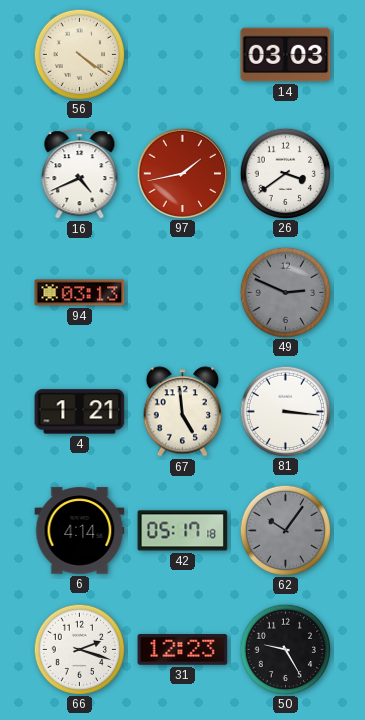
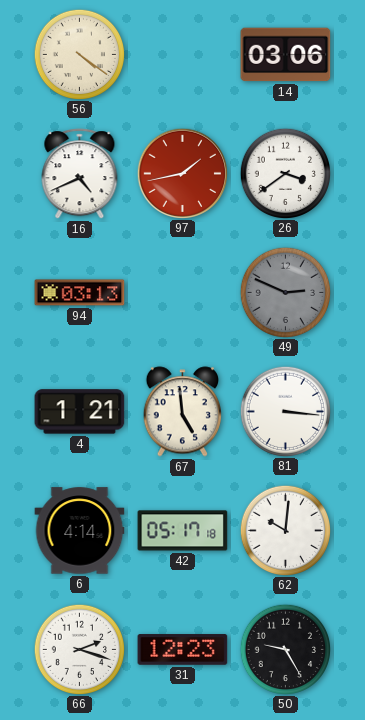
14: 03:03 -> 03:06 (286, 55)
62: 10:06 -> 10:01 (285, 530)
62 dial: grey -> white (285, 530)
